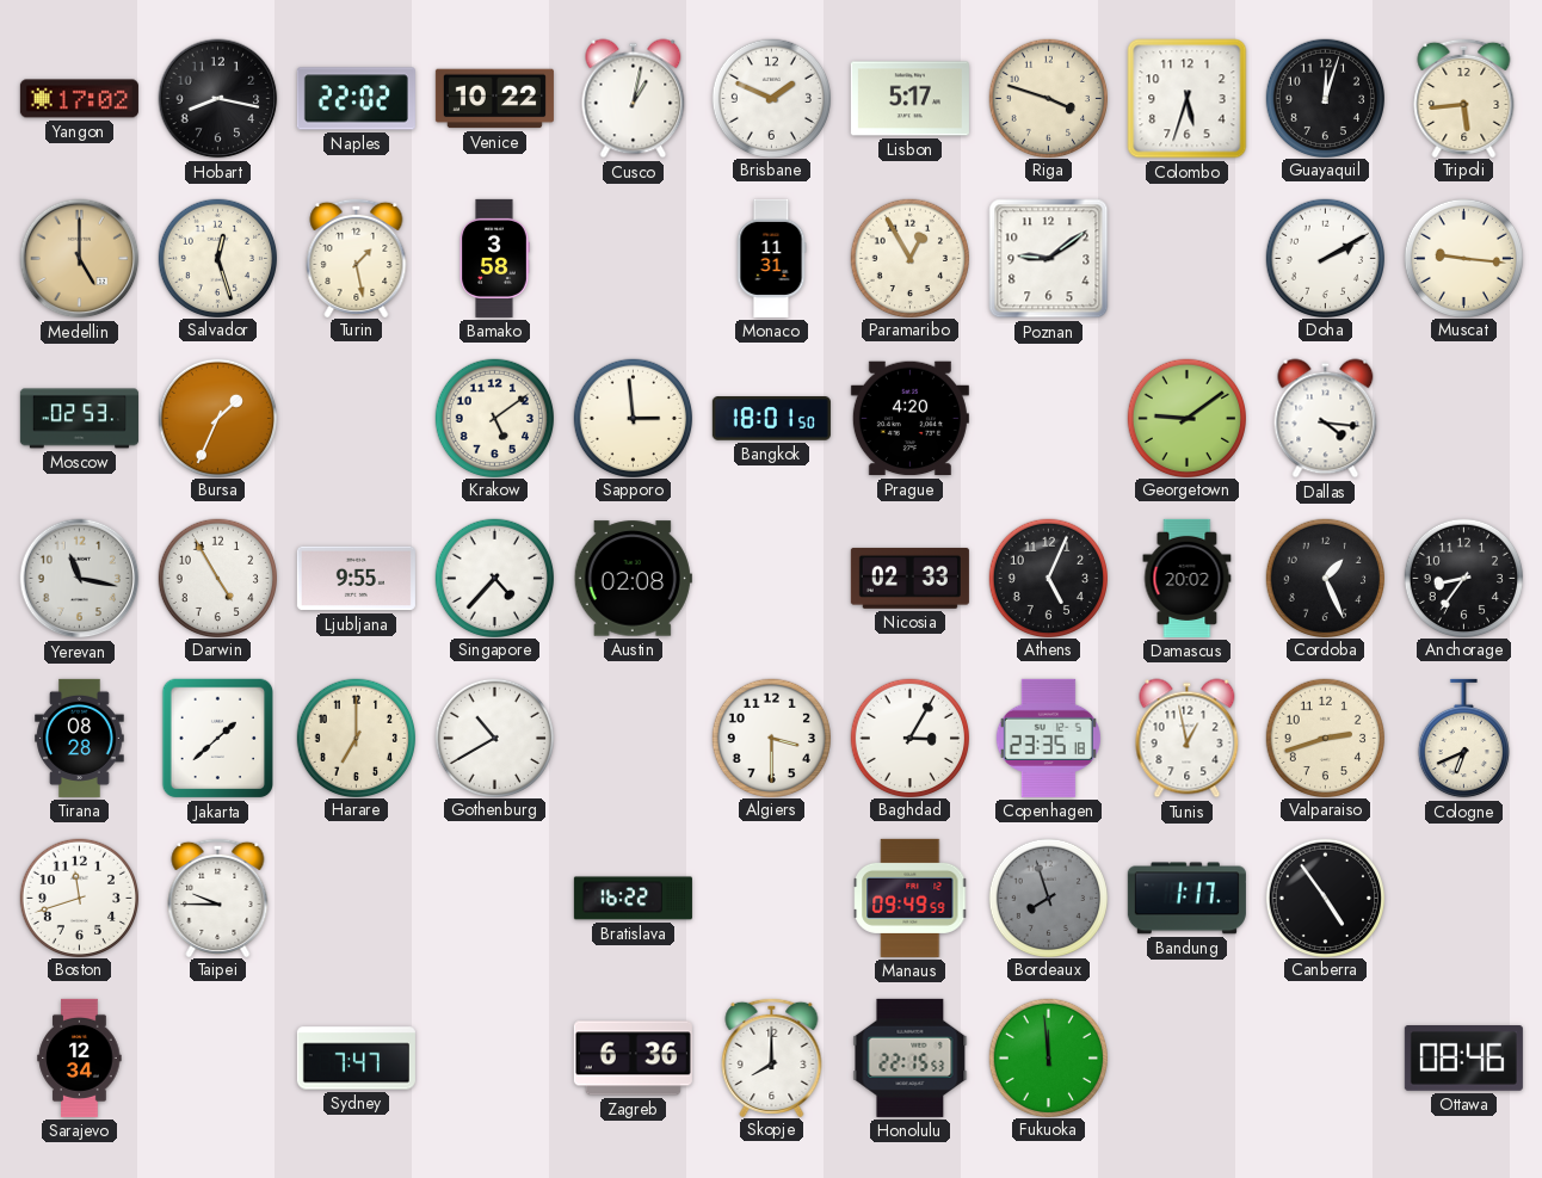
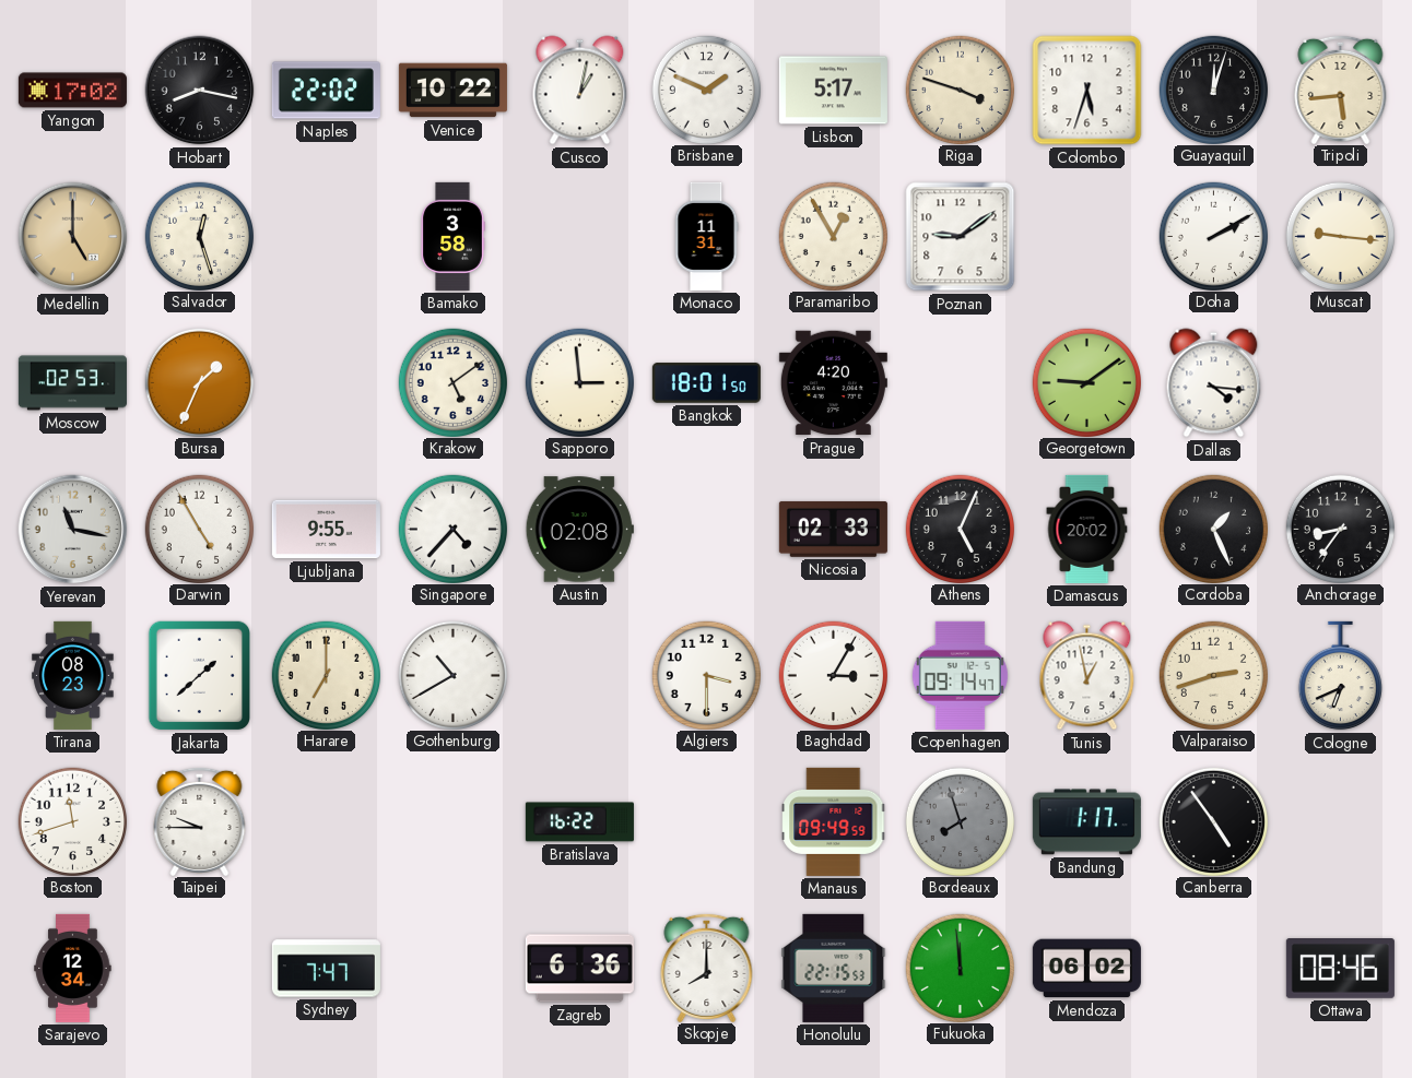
Turin: 1:28 -> none (357, 257)
Tirana: 08:28 -> 08:23 (73, 675)
Copenhagen: 23:35 -> 09:14 (960, 675)
Mendoza: none -> 06:02 (1086, 969)
